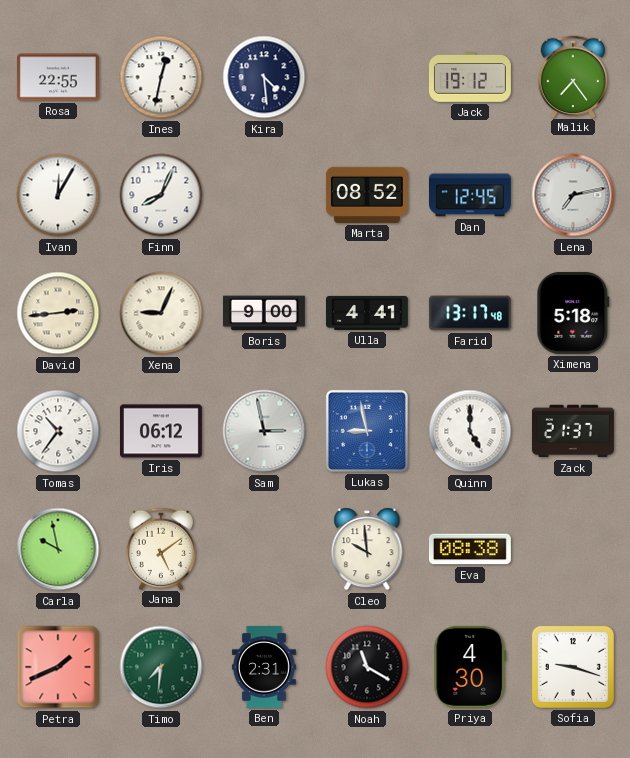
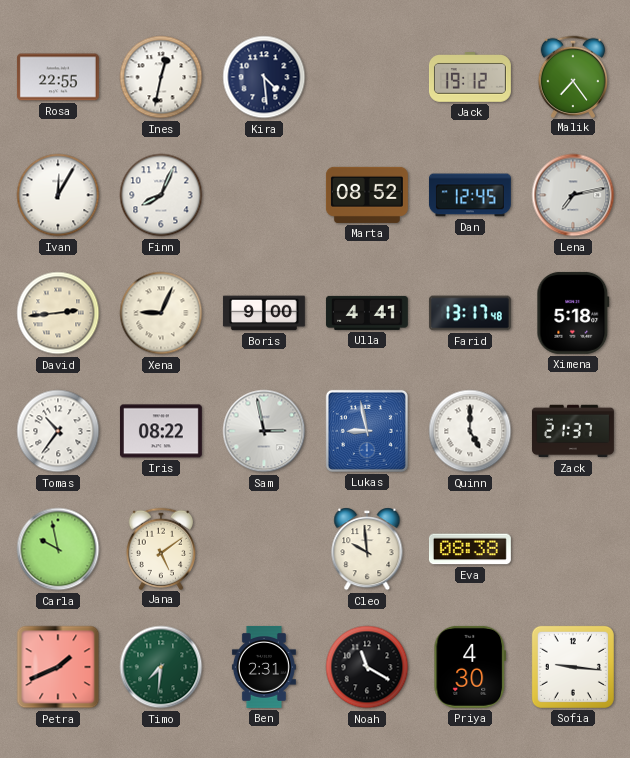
Iris: 06:12 -> 08:22 (161, 431)
Sofia: 9:18 -> 9:16 (573, 667)
